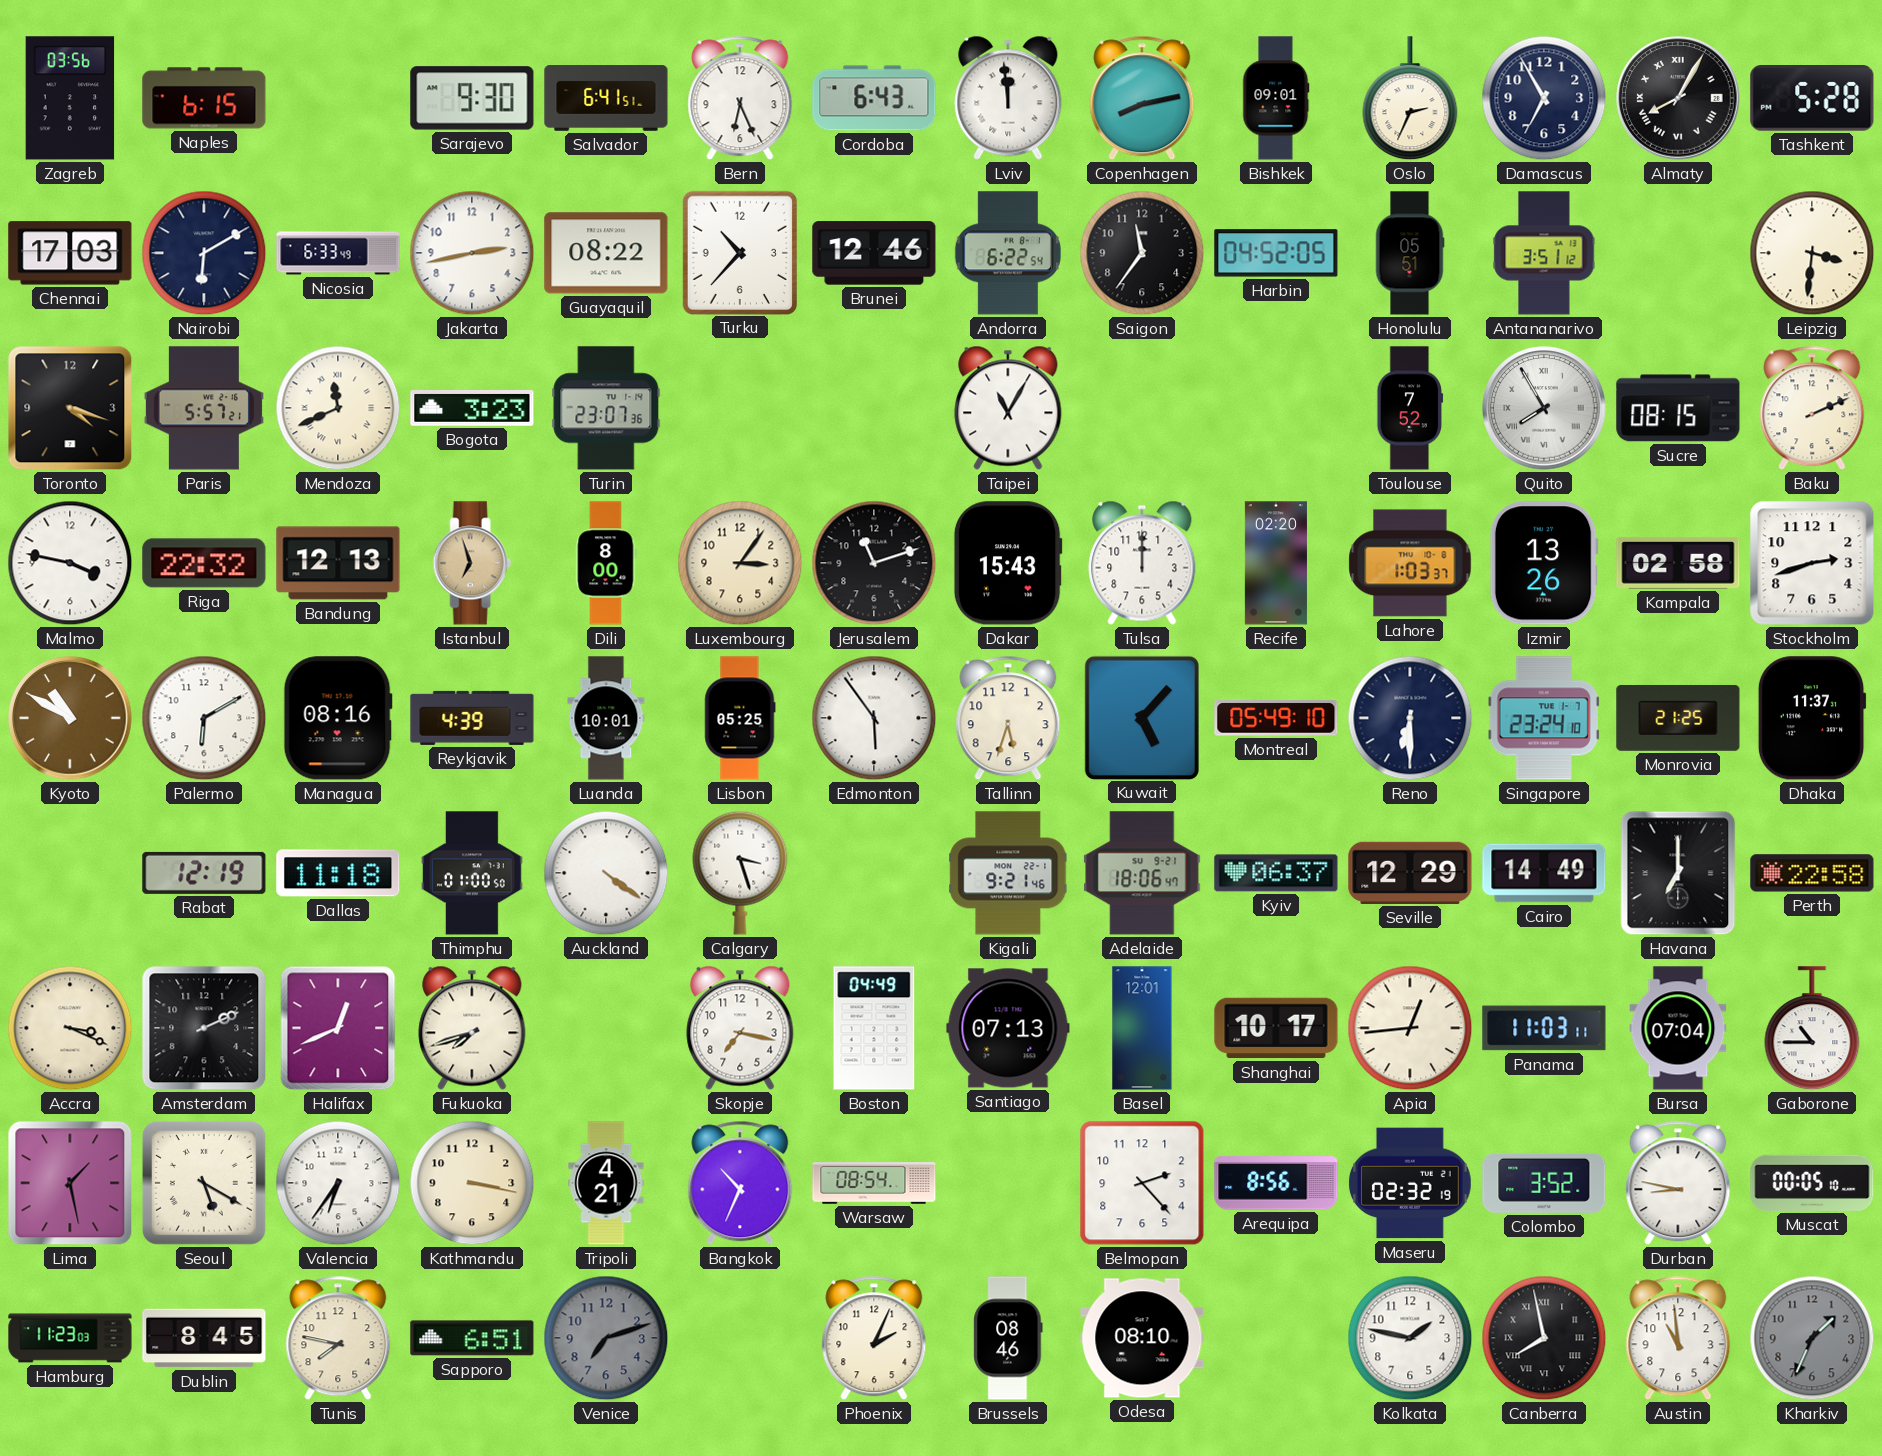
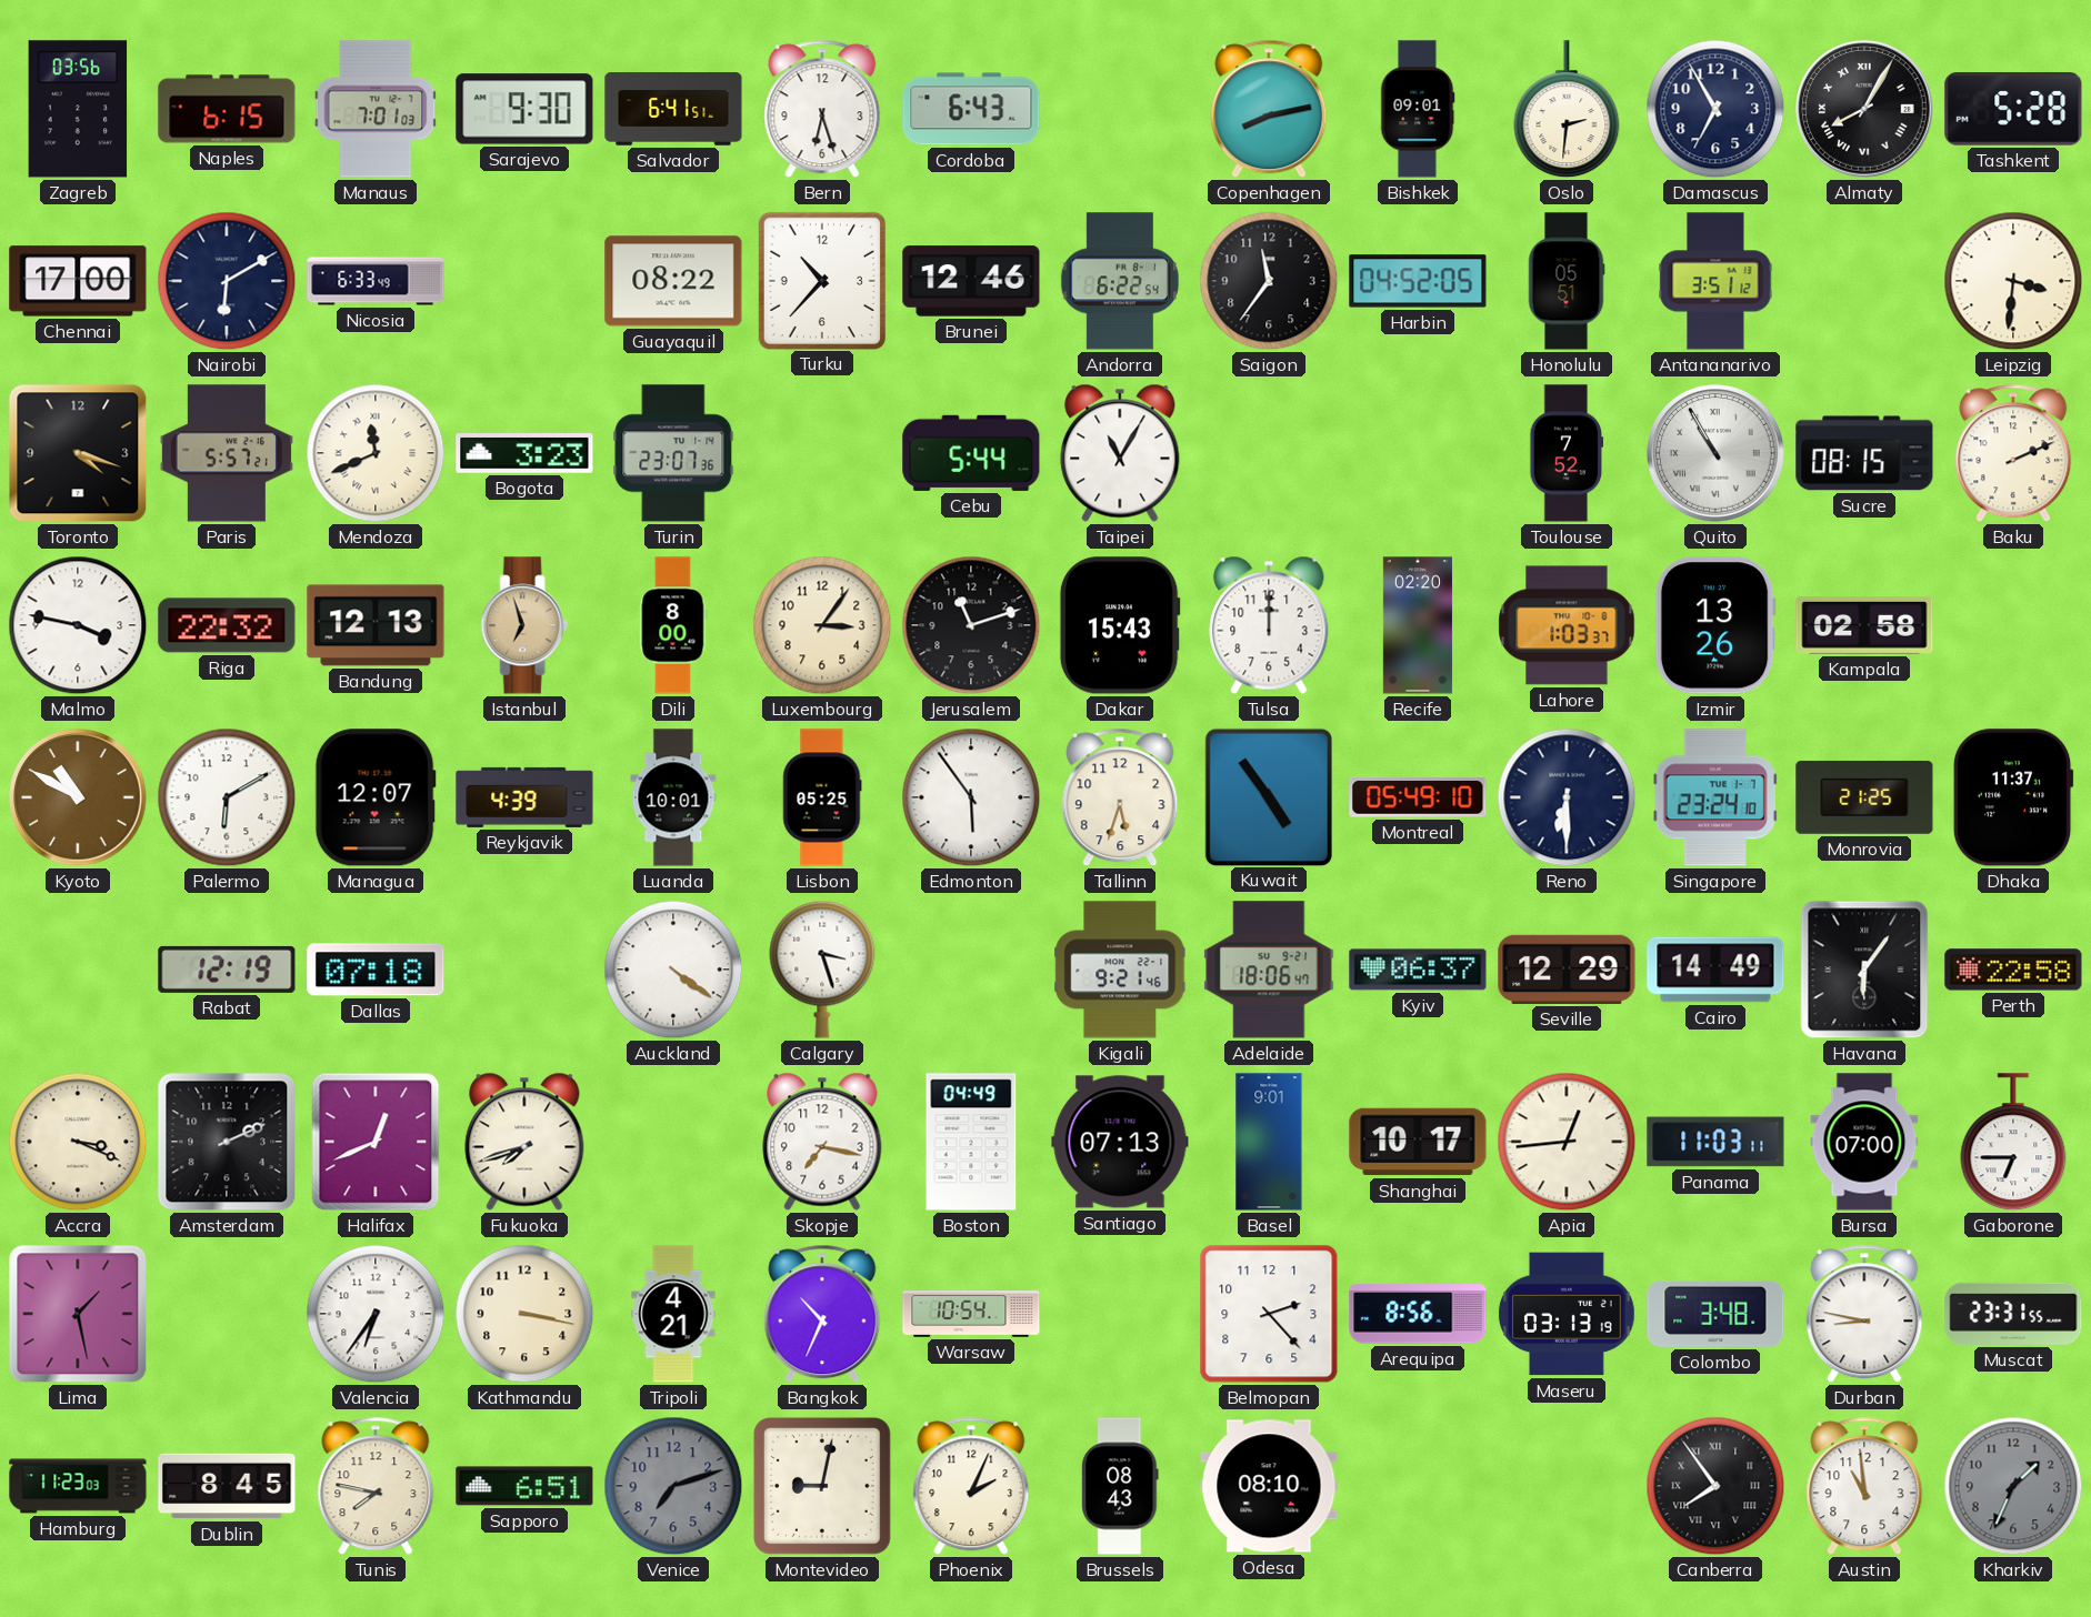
Manaus: none -> 7:01 (376, 109)
Bern: 6:26 -> 6:27 (822, 109)
Lviv: 11:59 -> none (1008, 98)
Oslo: 2:34 -> 2:31 (1567, 110)
Chennai: 17:03 -> 17:00 (78, 281)
Jakarta: 2:43 -> none (472, 253)
Cebu: none -> 5:44 (971, 453)
Quito: 7:55 -> 10:55 (1715, 453)
Stockholm: 2:42 -> none (1812, 563)
Managua: 08:16 -> 12:07 (376, 797)
Kuwait: 5:07 -> 4:54 (1269, 796)
Dallas: 11:18 -> 07:18 (376, 970)
Thimphu: 01:00 -> none (472, 873)
Havana: 7:00 -> 6:06 (1864, 970)
Basel: 12:01 -> 9:01 (1269, 1142)
Bursa: 07:04 -> 07:00 (1864, 1142)
Gaborone: 10:45 -> 6:45 (2013, 1143)
Seoul: 5:20 -> none (204, 1183)
Warsaw: 08:54 -> 10:54 (971, 1314)
Maseru: 02:32 -> 03:13 (1567, 1314)
Colombo: 3:52 -> 3:48 (1715, 1314)
Muscat: 00:05 -> 23:31 (2013, 1314)
Montevideo: none -> 9:02 (822, 1486)
Brussels: 08:46 -> 08:43 (1120, 1486)
Kolkata: 1:47 -> none (1410, 1338)
Canberra: 7:58 -> 7:54 (1715, 1486)
